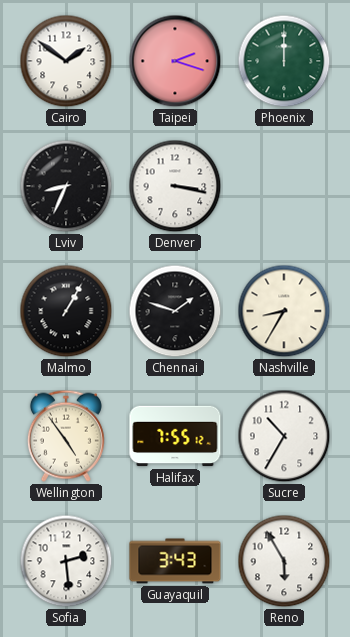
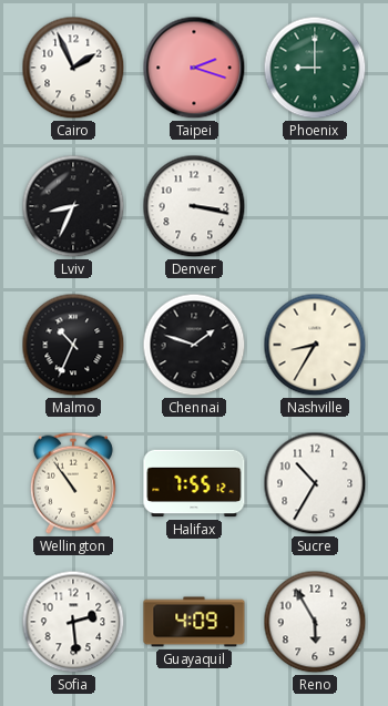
Cairo: 1:51 -> 1:56 (73, 68)
Phoenix: 12:00 -> 9:00 (315, 68)
Malmo: 1:05 -> 10:34 (73, 345)
Wellington: 4:54 -> 10:54 (73, 483)
Guayaquil: 3:43 -> 4:09 (194, 622)
